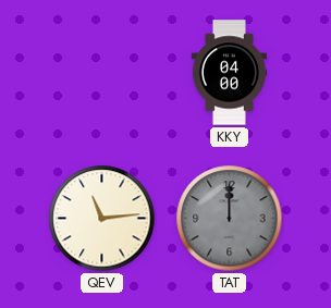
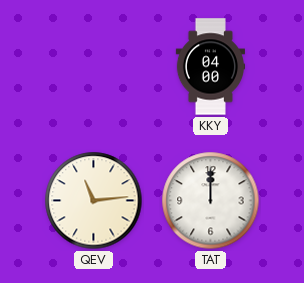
TAT dial: grey -> white (211, 201)
